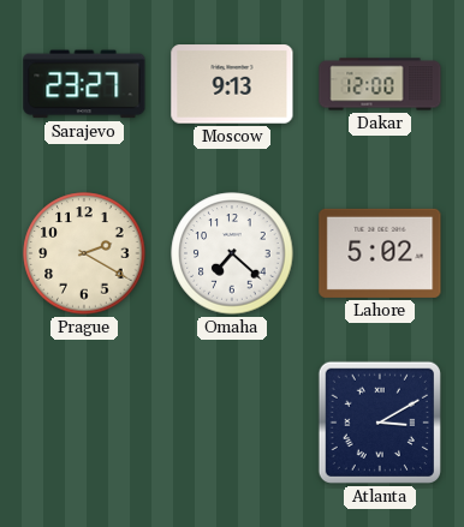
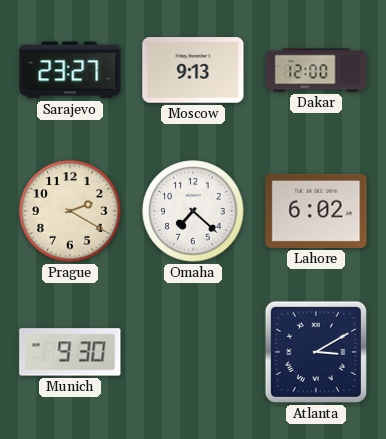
Lahore: 5:02 -> 6:02 (316, 211)
Munich: none -> 9:30 (70, 352)
